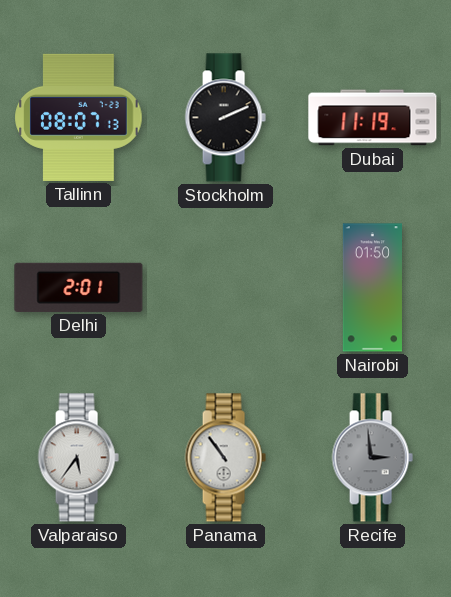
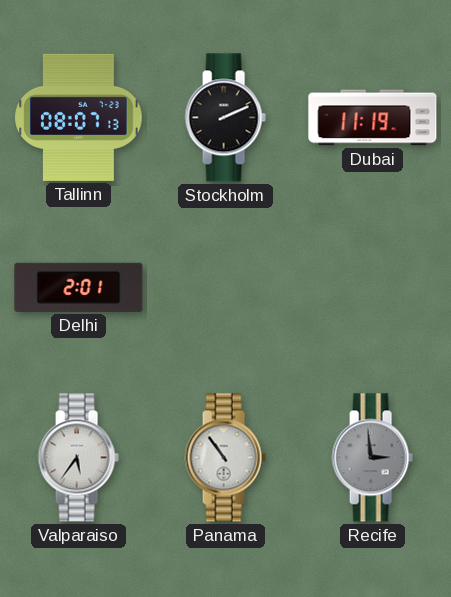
Nairobi: 01:50 -> none (372, 288)
